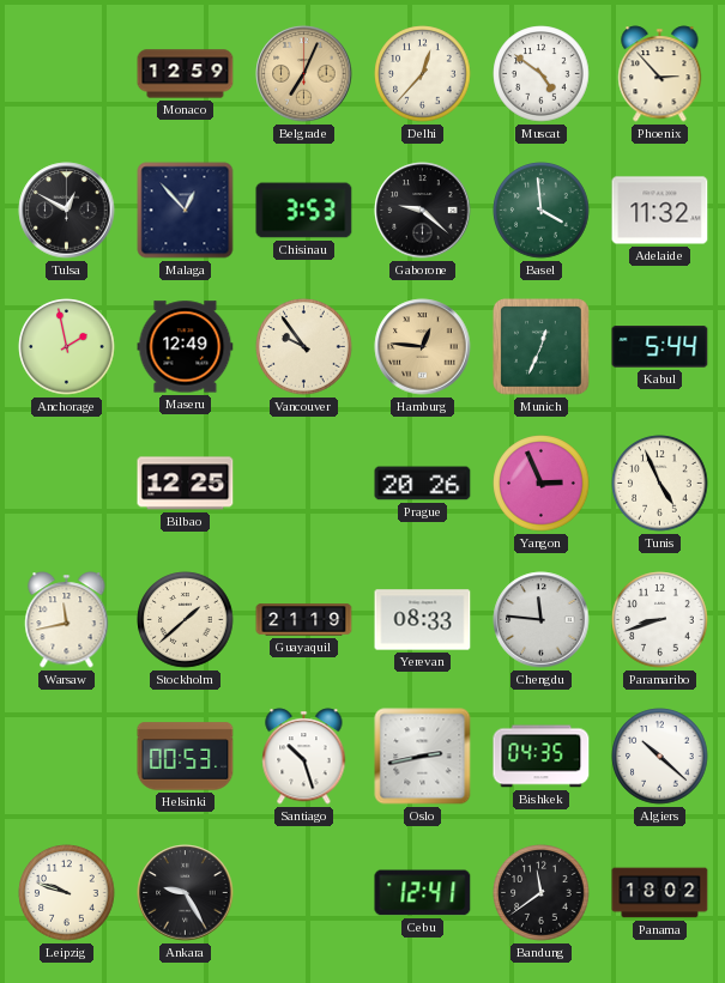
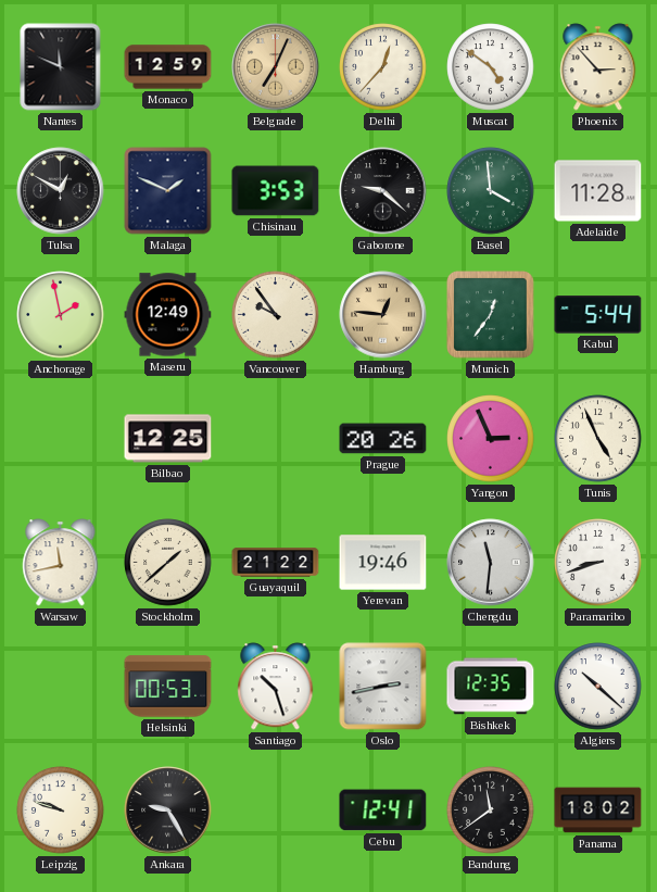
Nantes: none -> 11:49 (61, 67)
Malaga: 12:53 -> 1:49 (168, 191)
Adelaide: 11:32 -> 11:28 (598, 191)
Munich: 12:34 -> 12:36 (491, 315)
Guayaquil: 21:19 -> 21:22 (276, 563)
Yerevan: 08:33 -> 19:46 (383, 563)
Chengdu: 11:46 -> 11:31 (491, 563)
Bishkek: 04:35 -> 12:35 (491, 687)
